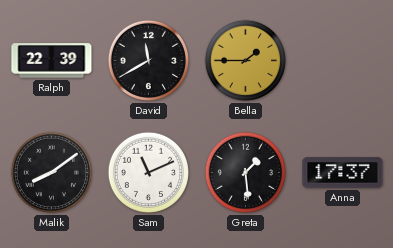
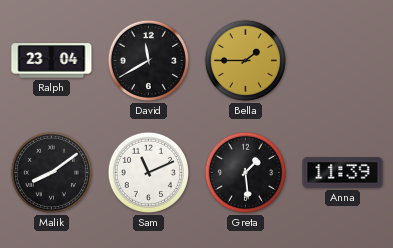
Ralph: 22:39 -> 23:04 (52, 61)
Anna: 17:37 -> 11:39 (343, 173)
